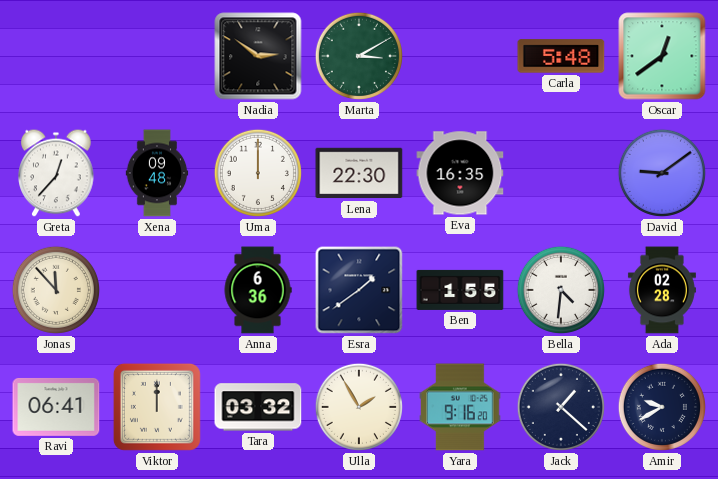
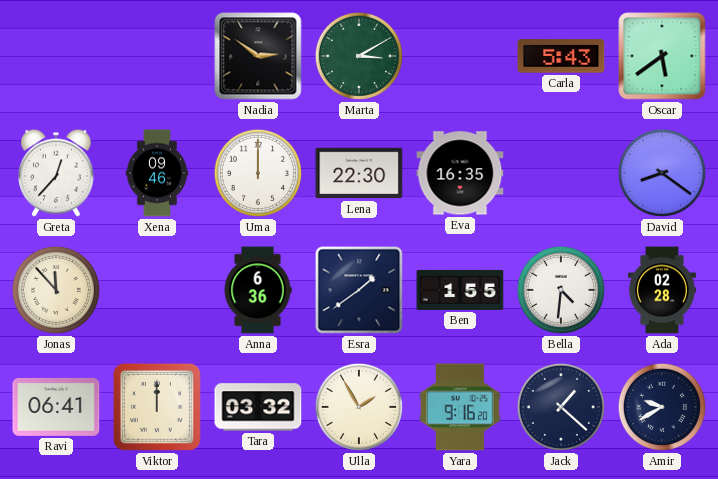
Carla: 5:48 -> 5:43 (561, 56)
Oscar: 12:39 -> 5:39 (662, 56)
Xena: 09:48 -> 09:46 (157, 173)
David: 9:09 -> 8:21 (662, 173)
